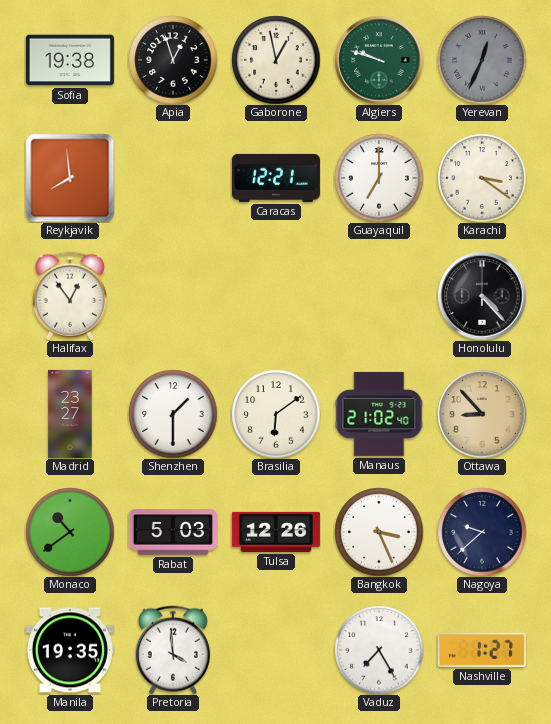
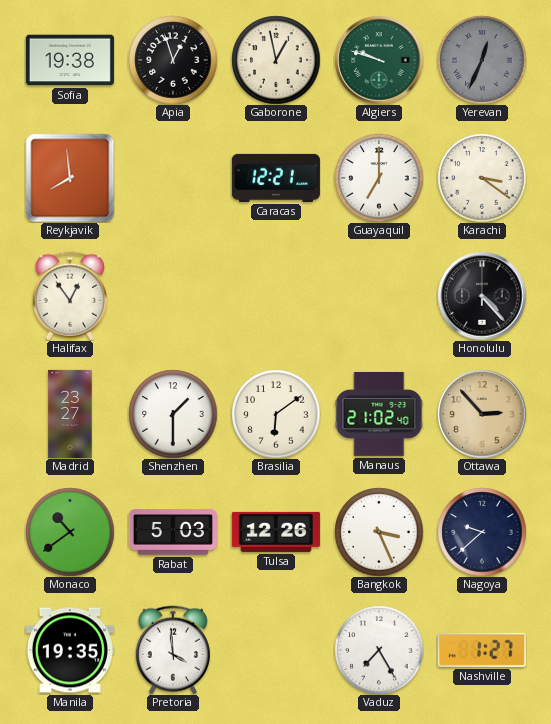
Ottawa: 8:53 -> 2:53 (482, 414)
